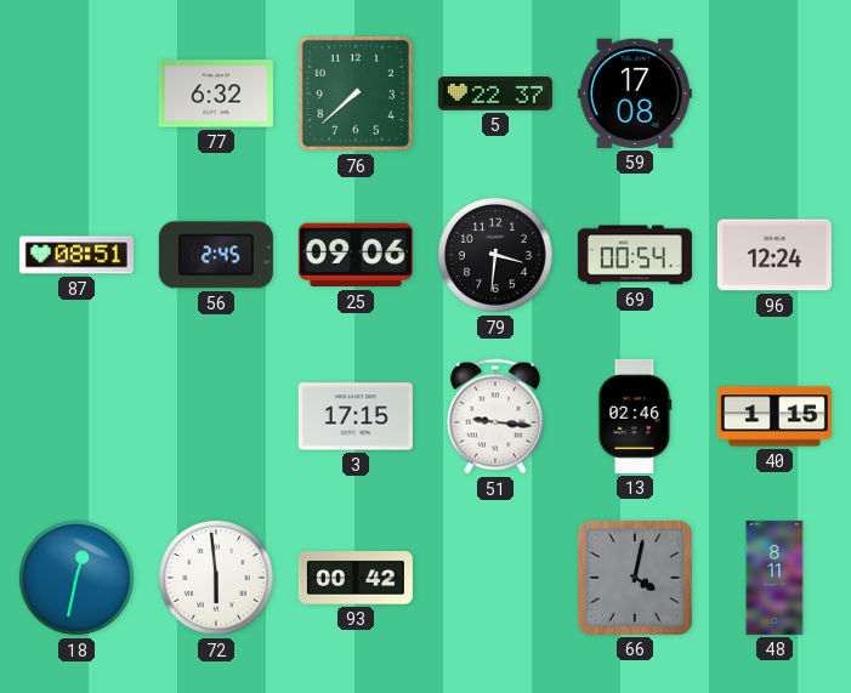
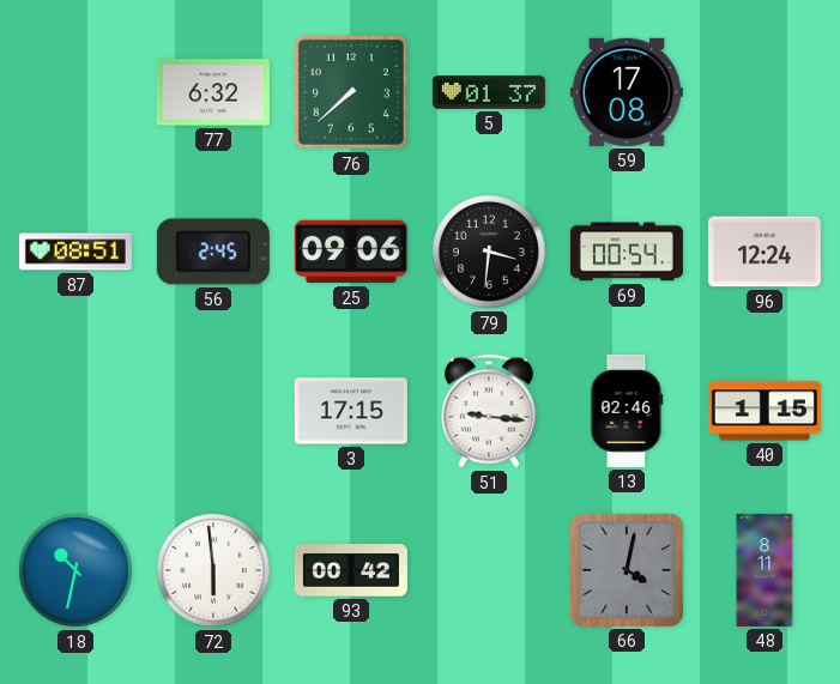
5: 22:37 -> 01:37 (489, 92)
18: 12:32 -> 10:32 (75, 570)
